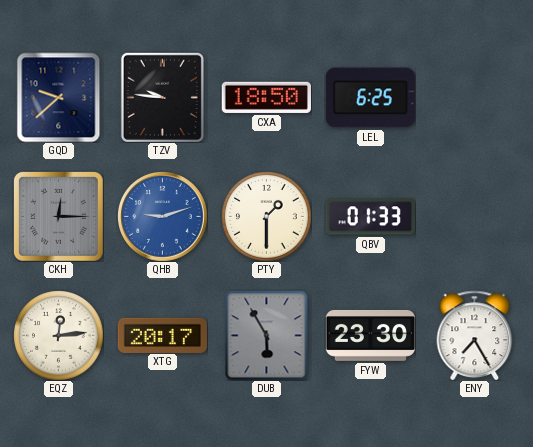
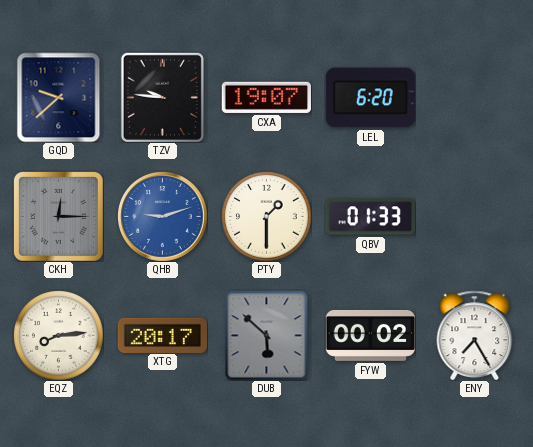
CXA: 18:50 -> 19:07 (266, 97)
LEL: 6:25 -> 6:20 (370, 98)
EQZ: 12:14 -> 8:14 (58, 335)
DUB: 5:55 -> 5:52 (267, 335)
FYW: 23:30 -> 00:02 (370, 335)
